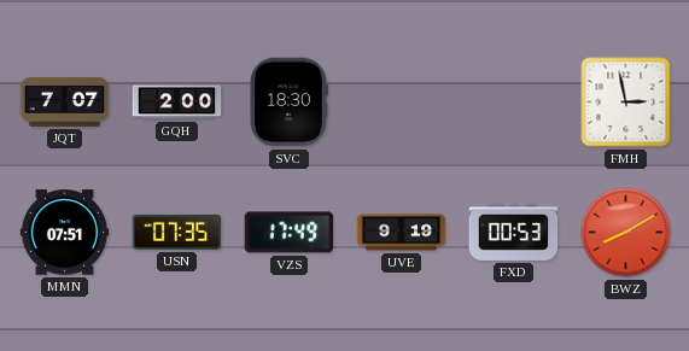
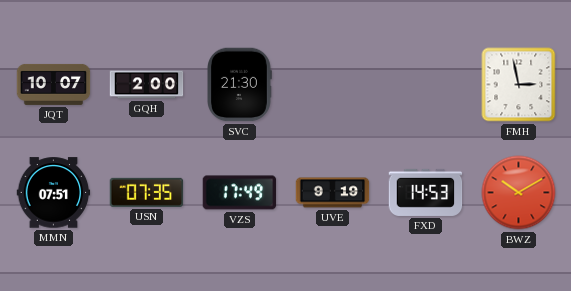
JQT: 7:07 -> 10:07 (54, 84)
SVC: 18:30 -> 21:30 (240, 85)
FXD: 00:53 -> 14:53 (426, 192)
BWZ: 8:10 -> 10:10 (519, 193)
